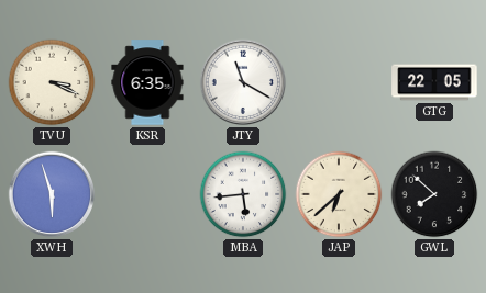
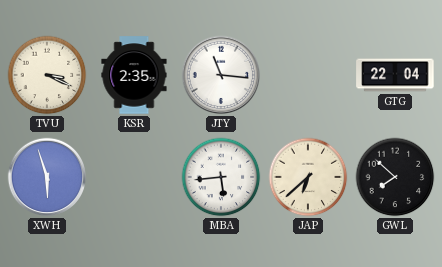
KSR: 6:35 -> 2:35 (134, 75)
JTY: 11:20 -> 11:16 (221, 75)
GTG: 22:05 -> 22:04 (395, 75)
